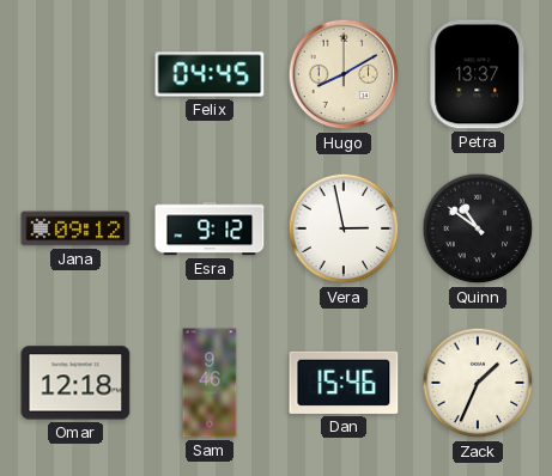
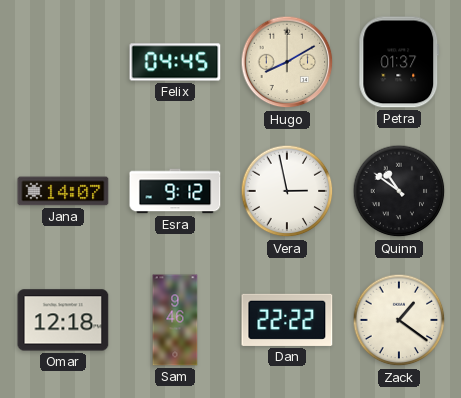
Petra: 13:37 -> 01:37 (399, 62)
Jana: 09:12 -> 14:07 (63, 191)
Dan: 15:46 -> 22:22 (287, 320)
Zack: 1:34 -> 1:21 (399, 320)
